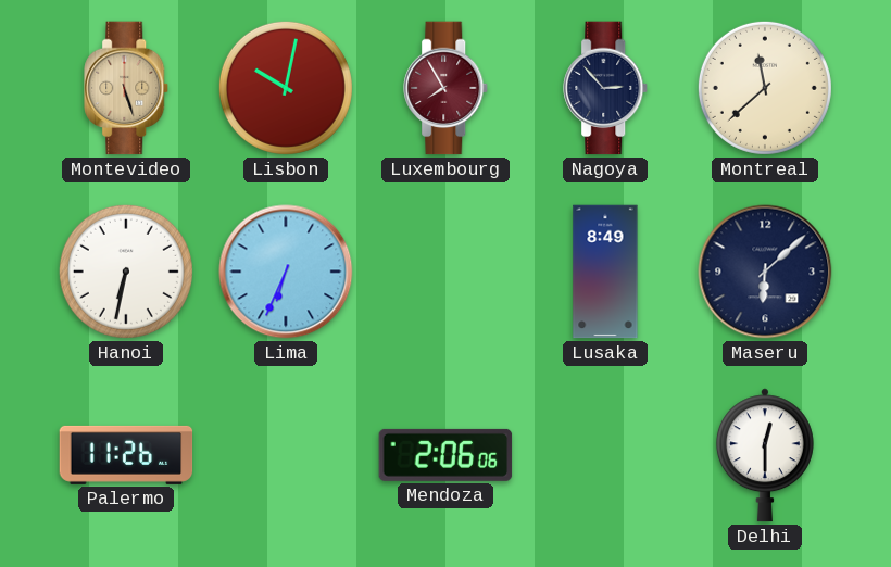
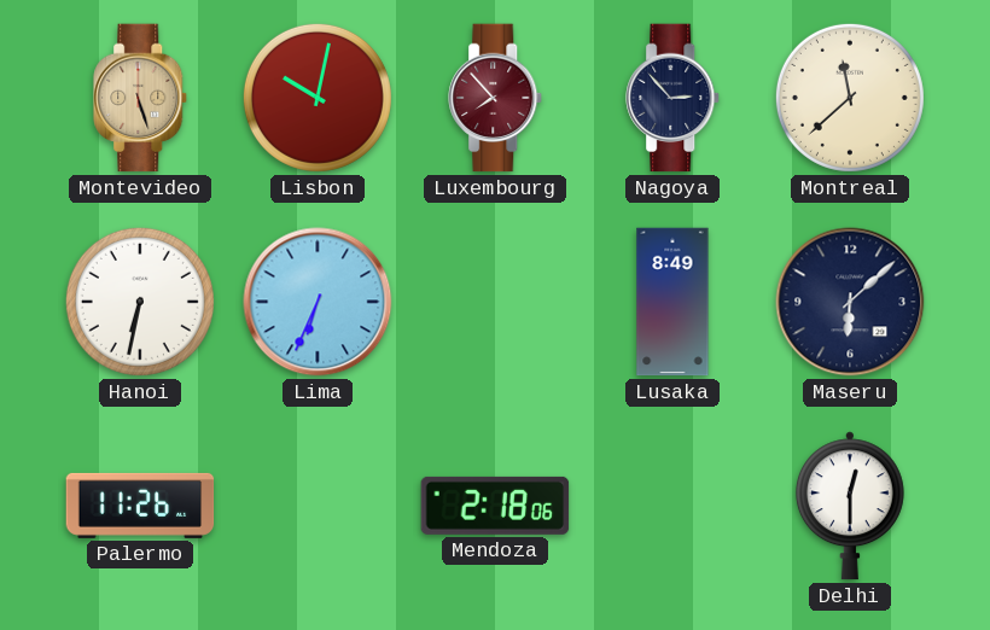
Luxembourg: 7:55 -> 7:53 (496, 98)
Mendoza: 2:06 -> 2:18 (495, 506)
